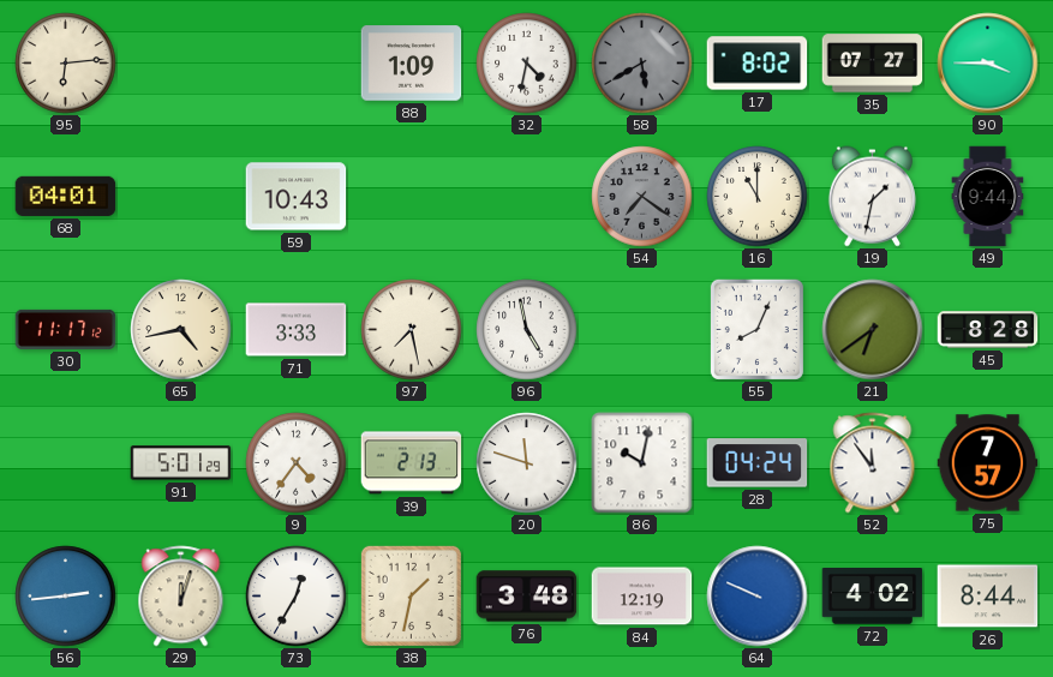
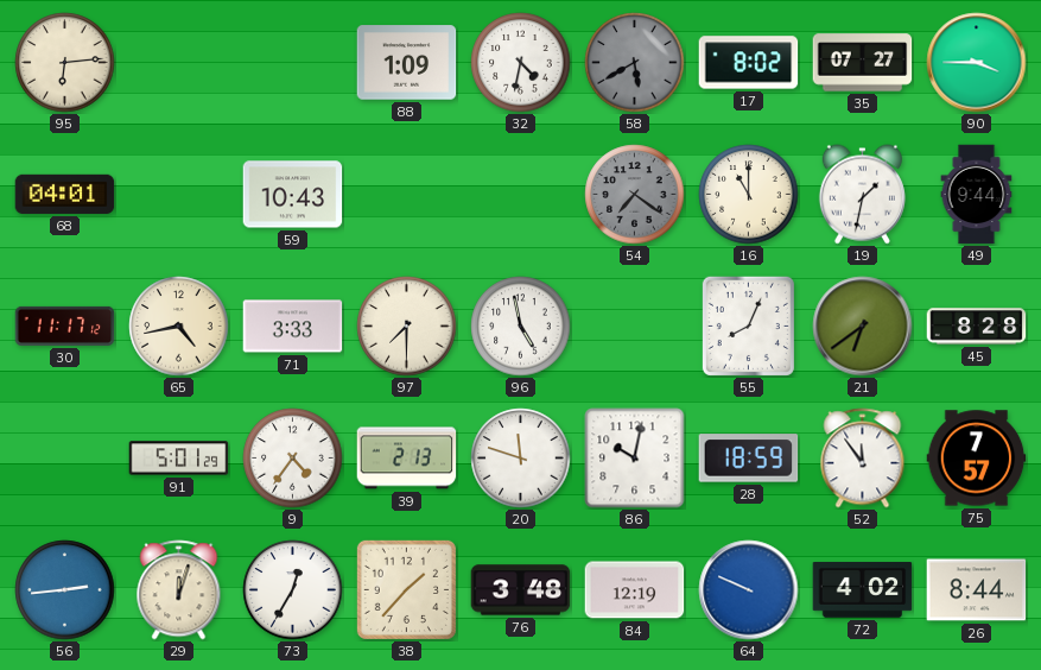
97: 7:28 -> 7:30 (407, 327)
28: 04:24 -> 18:59 (749, 459)
38: 1:32 -> 1:37 (406, 589)
